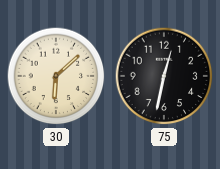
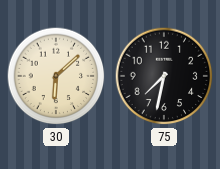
75: 12:32 -> 7:32 (164, 76)
